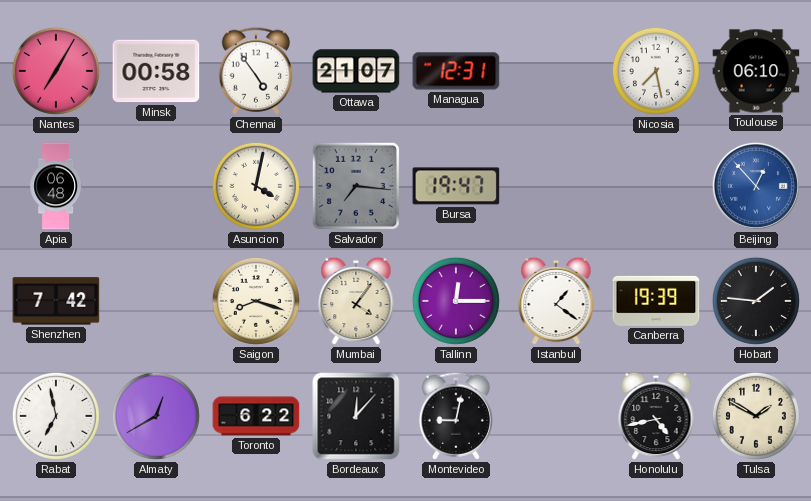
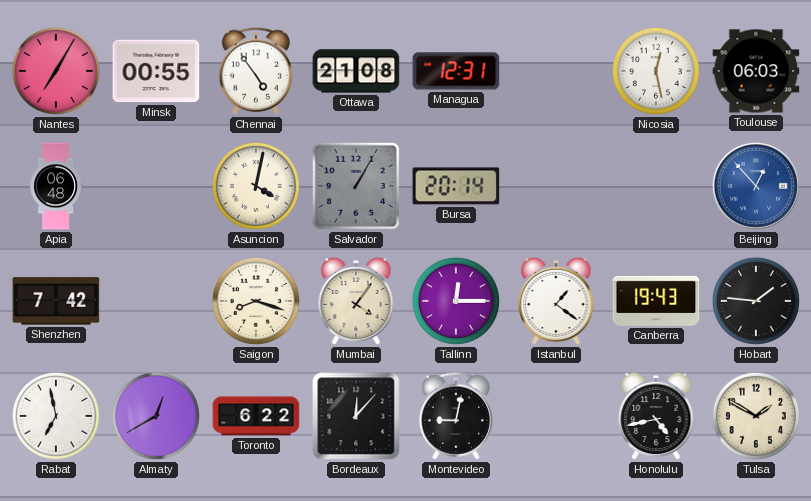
Minsk: 00:58 -> 00:55 (156, 71)
Ottawa: 21:07 -> 21:08 (356, 71)
Nicosia: 7:28 -> 12:28 (656, 71)
Toulouse: 06:10 -> 06:03 (756, 71)
Salvador: 7:16 -> 1:05 (356, 186)
Bursa: 19:47 -> 20:14 (456, 186)
Canberra: 19:39 -> 19:43 (656, 301)
